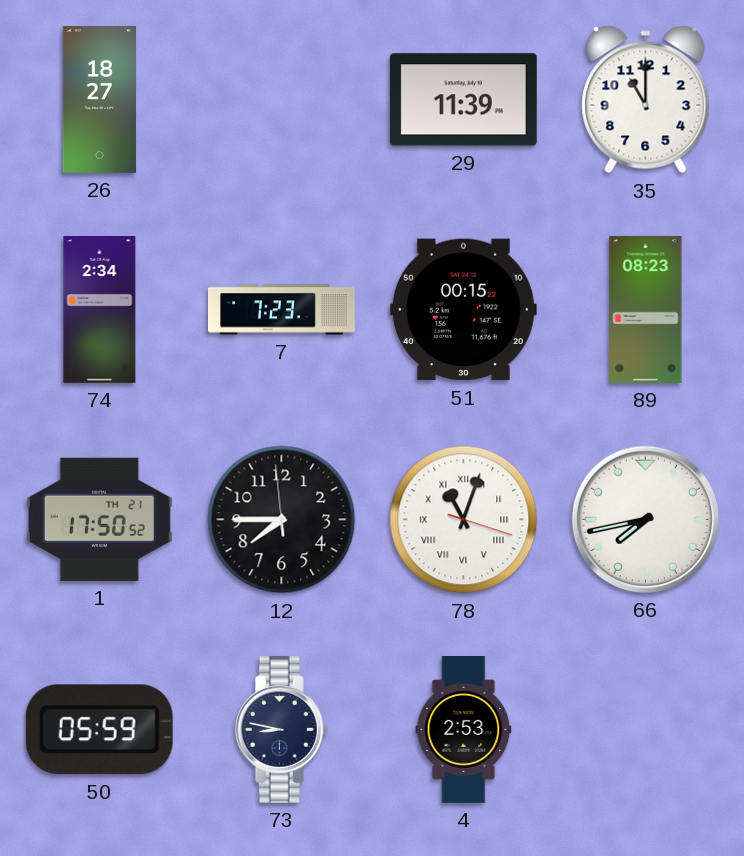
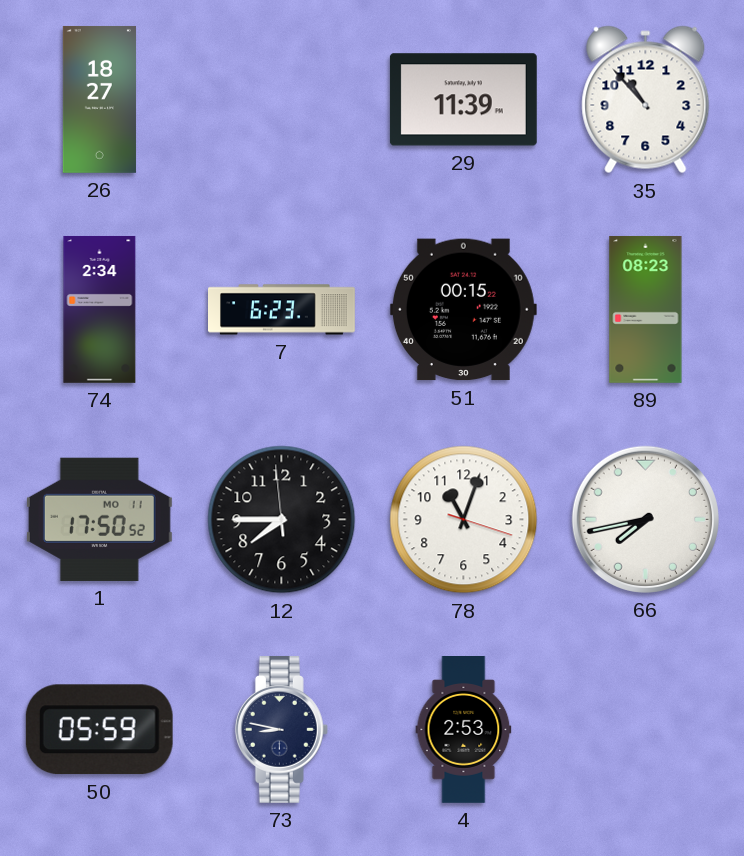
35: 11:00 -> 10:53 (646, 100)
7: 7:23 -> 6:23 (282, 310)
1 date: TH 21 -> MO 11 (99, 519)
78 numerals: Roman -> Arabic (464, 520)
